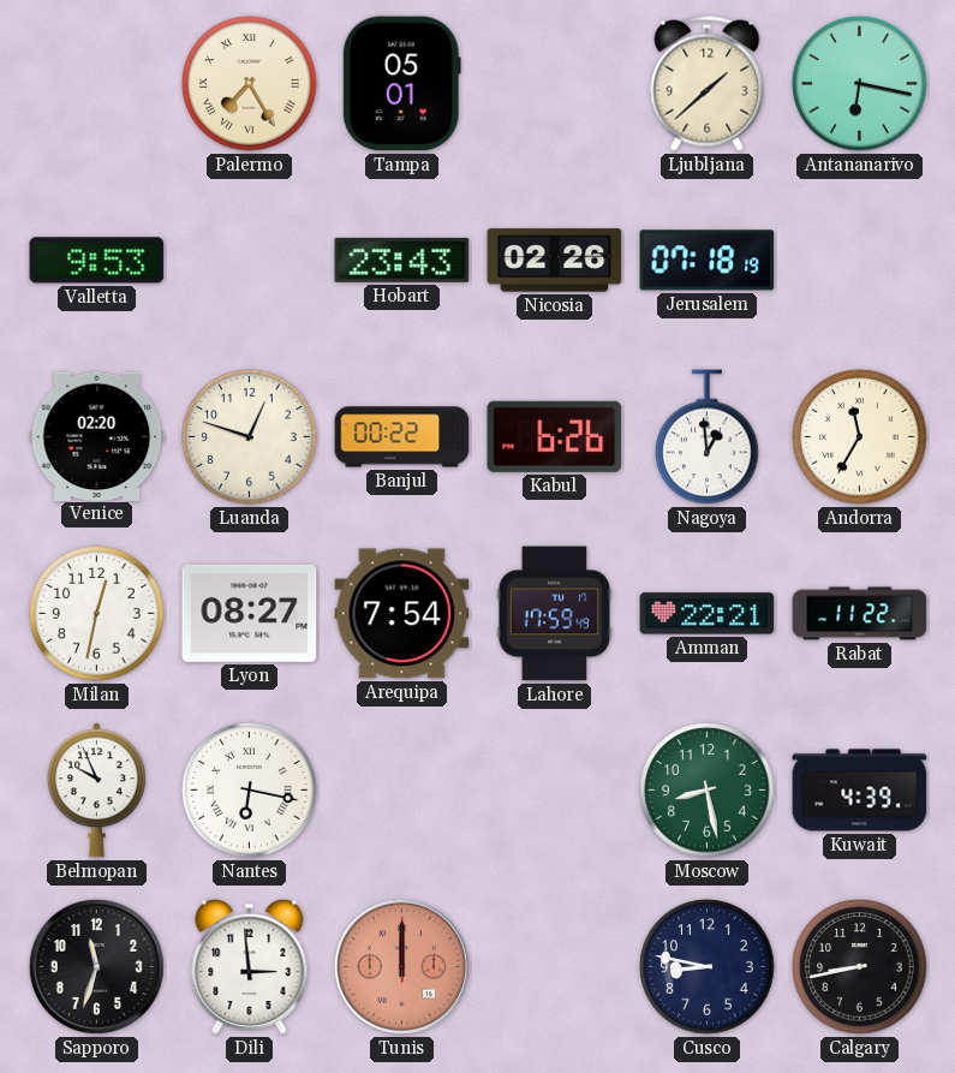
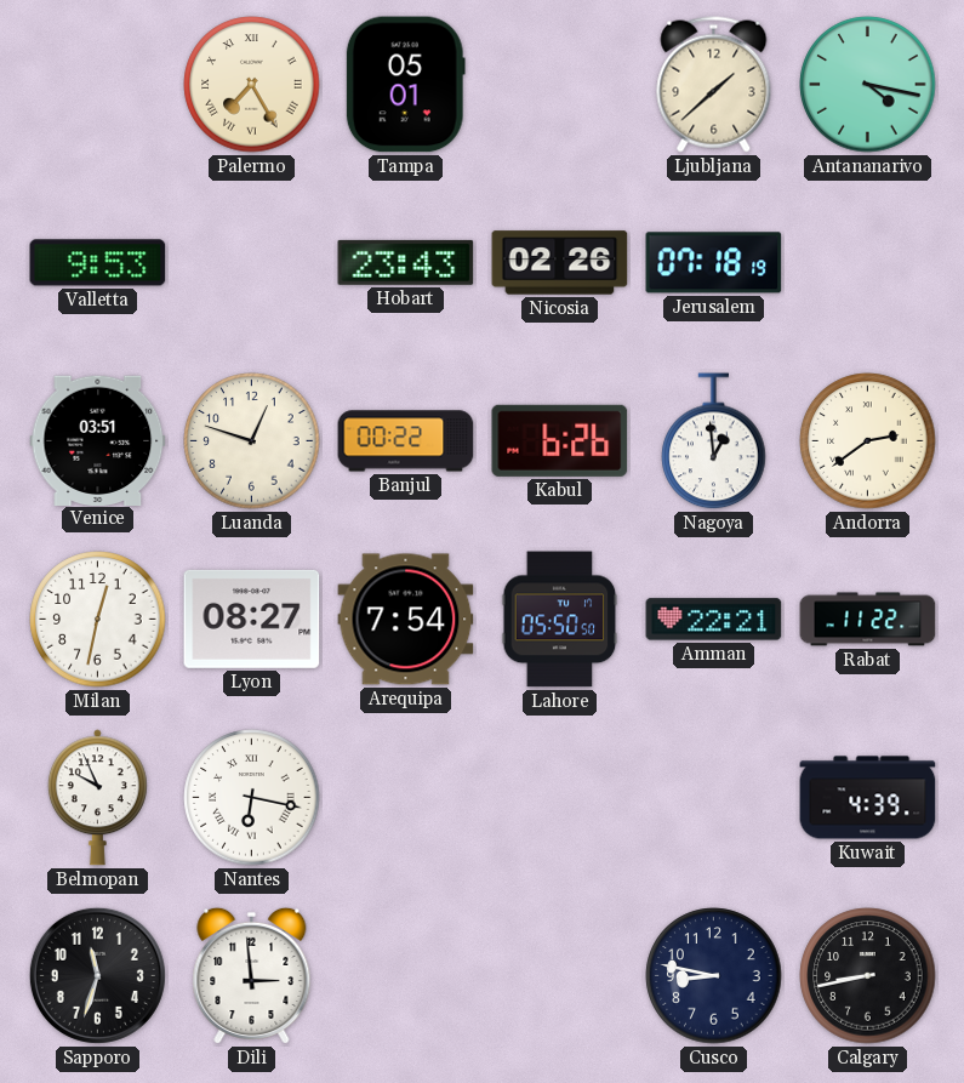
Antananarivo: 6:17 -> 4:17 (868, 85)
Venice: 02:20 -> 03:51 (98, 440)
Andorra: 11:35 -> 2:39 (868, 441)
Lahore: 17:59 -> 05:50 (560, 620)
Moscow: 8:28 -> none (708, 791)
Tunis: 12:00 -> none (401, 966)
